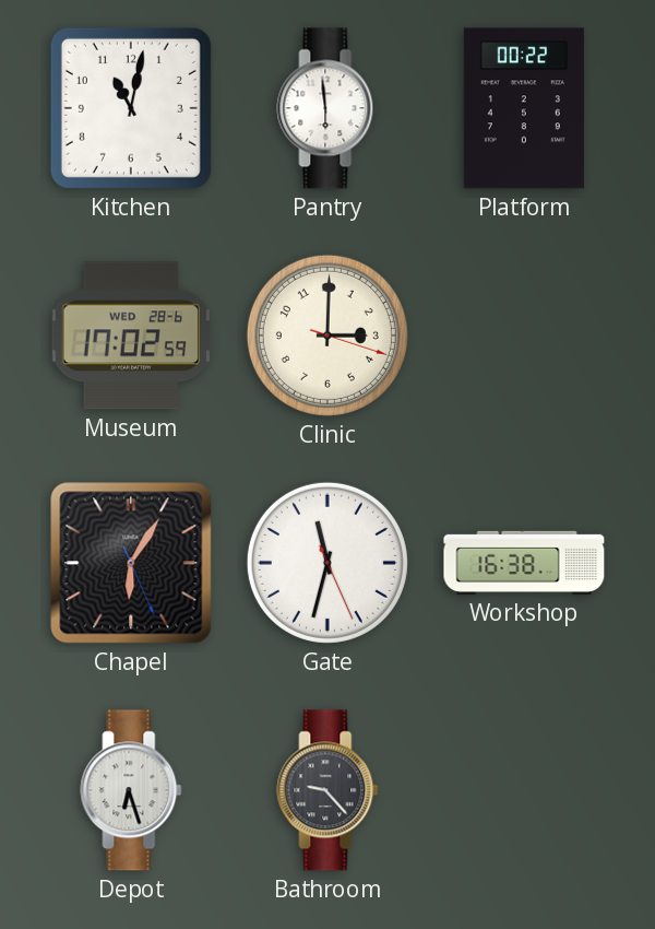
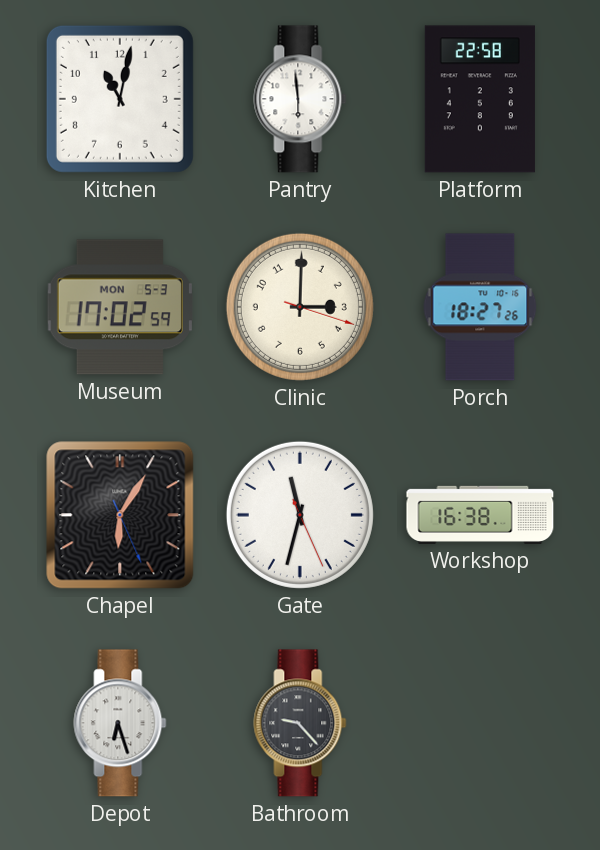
Platform: 00:22 -> 22:58 (480, 99)
Museum date: WED 28-6 -> MON 5-3 (120, 307)
Porch: none -> 18:27 (480, 307)
